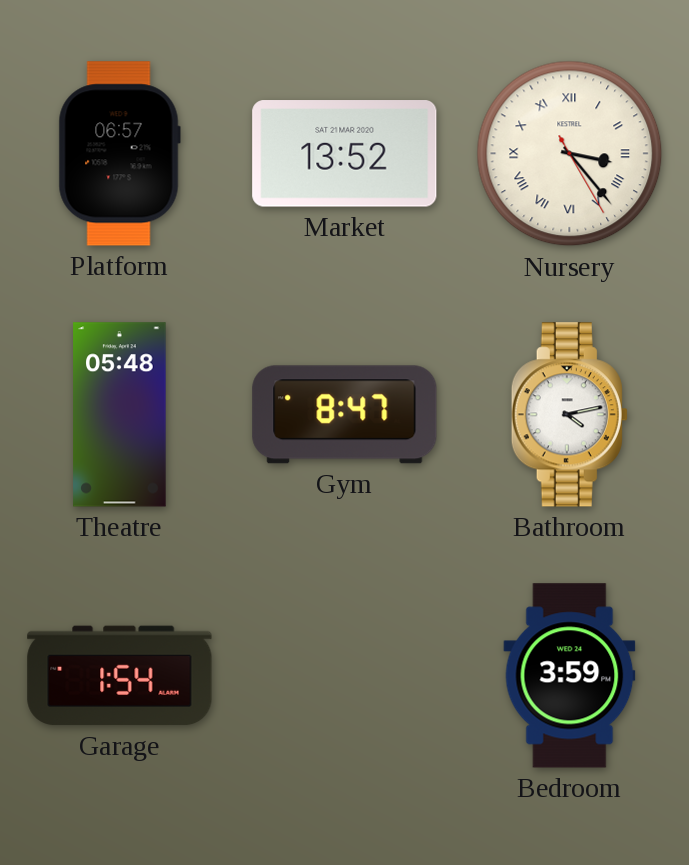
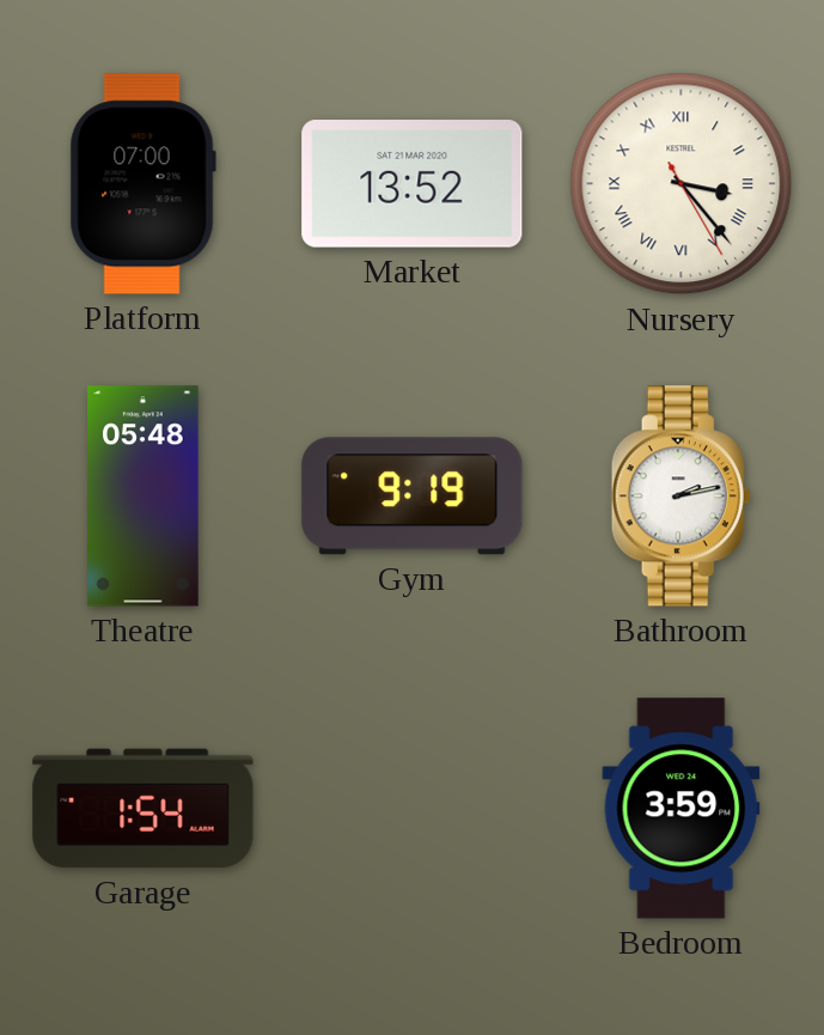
Platform: 06:57 -> 07:00 (142, 184)
Gym: 8:47 -> 9:19 (413, 497)
Bathroom: 4:13 -> 2:13 (680, 497)
